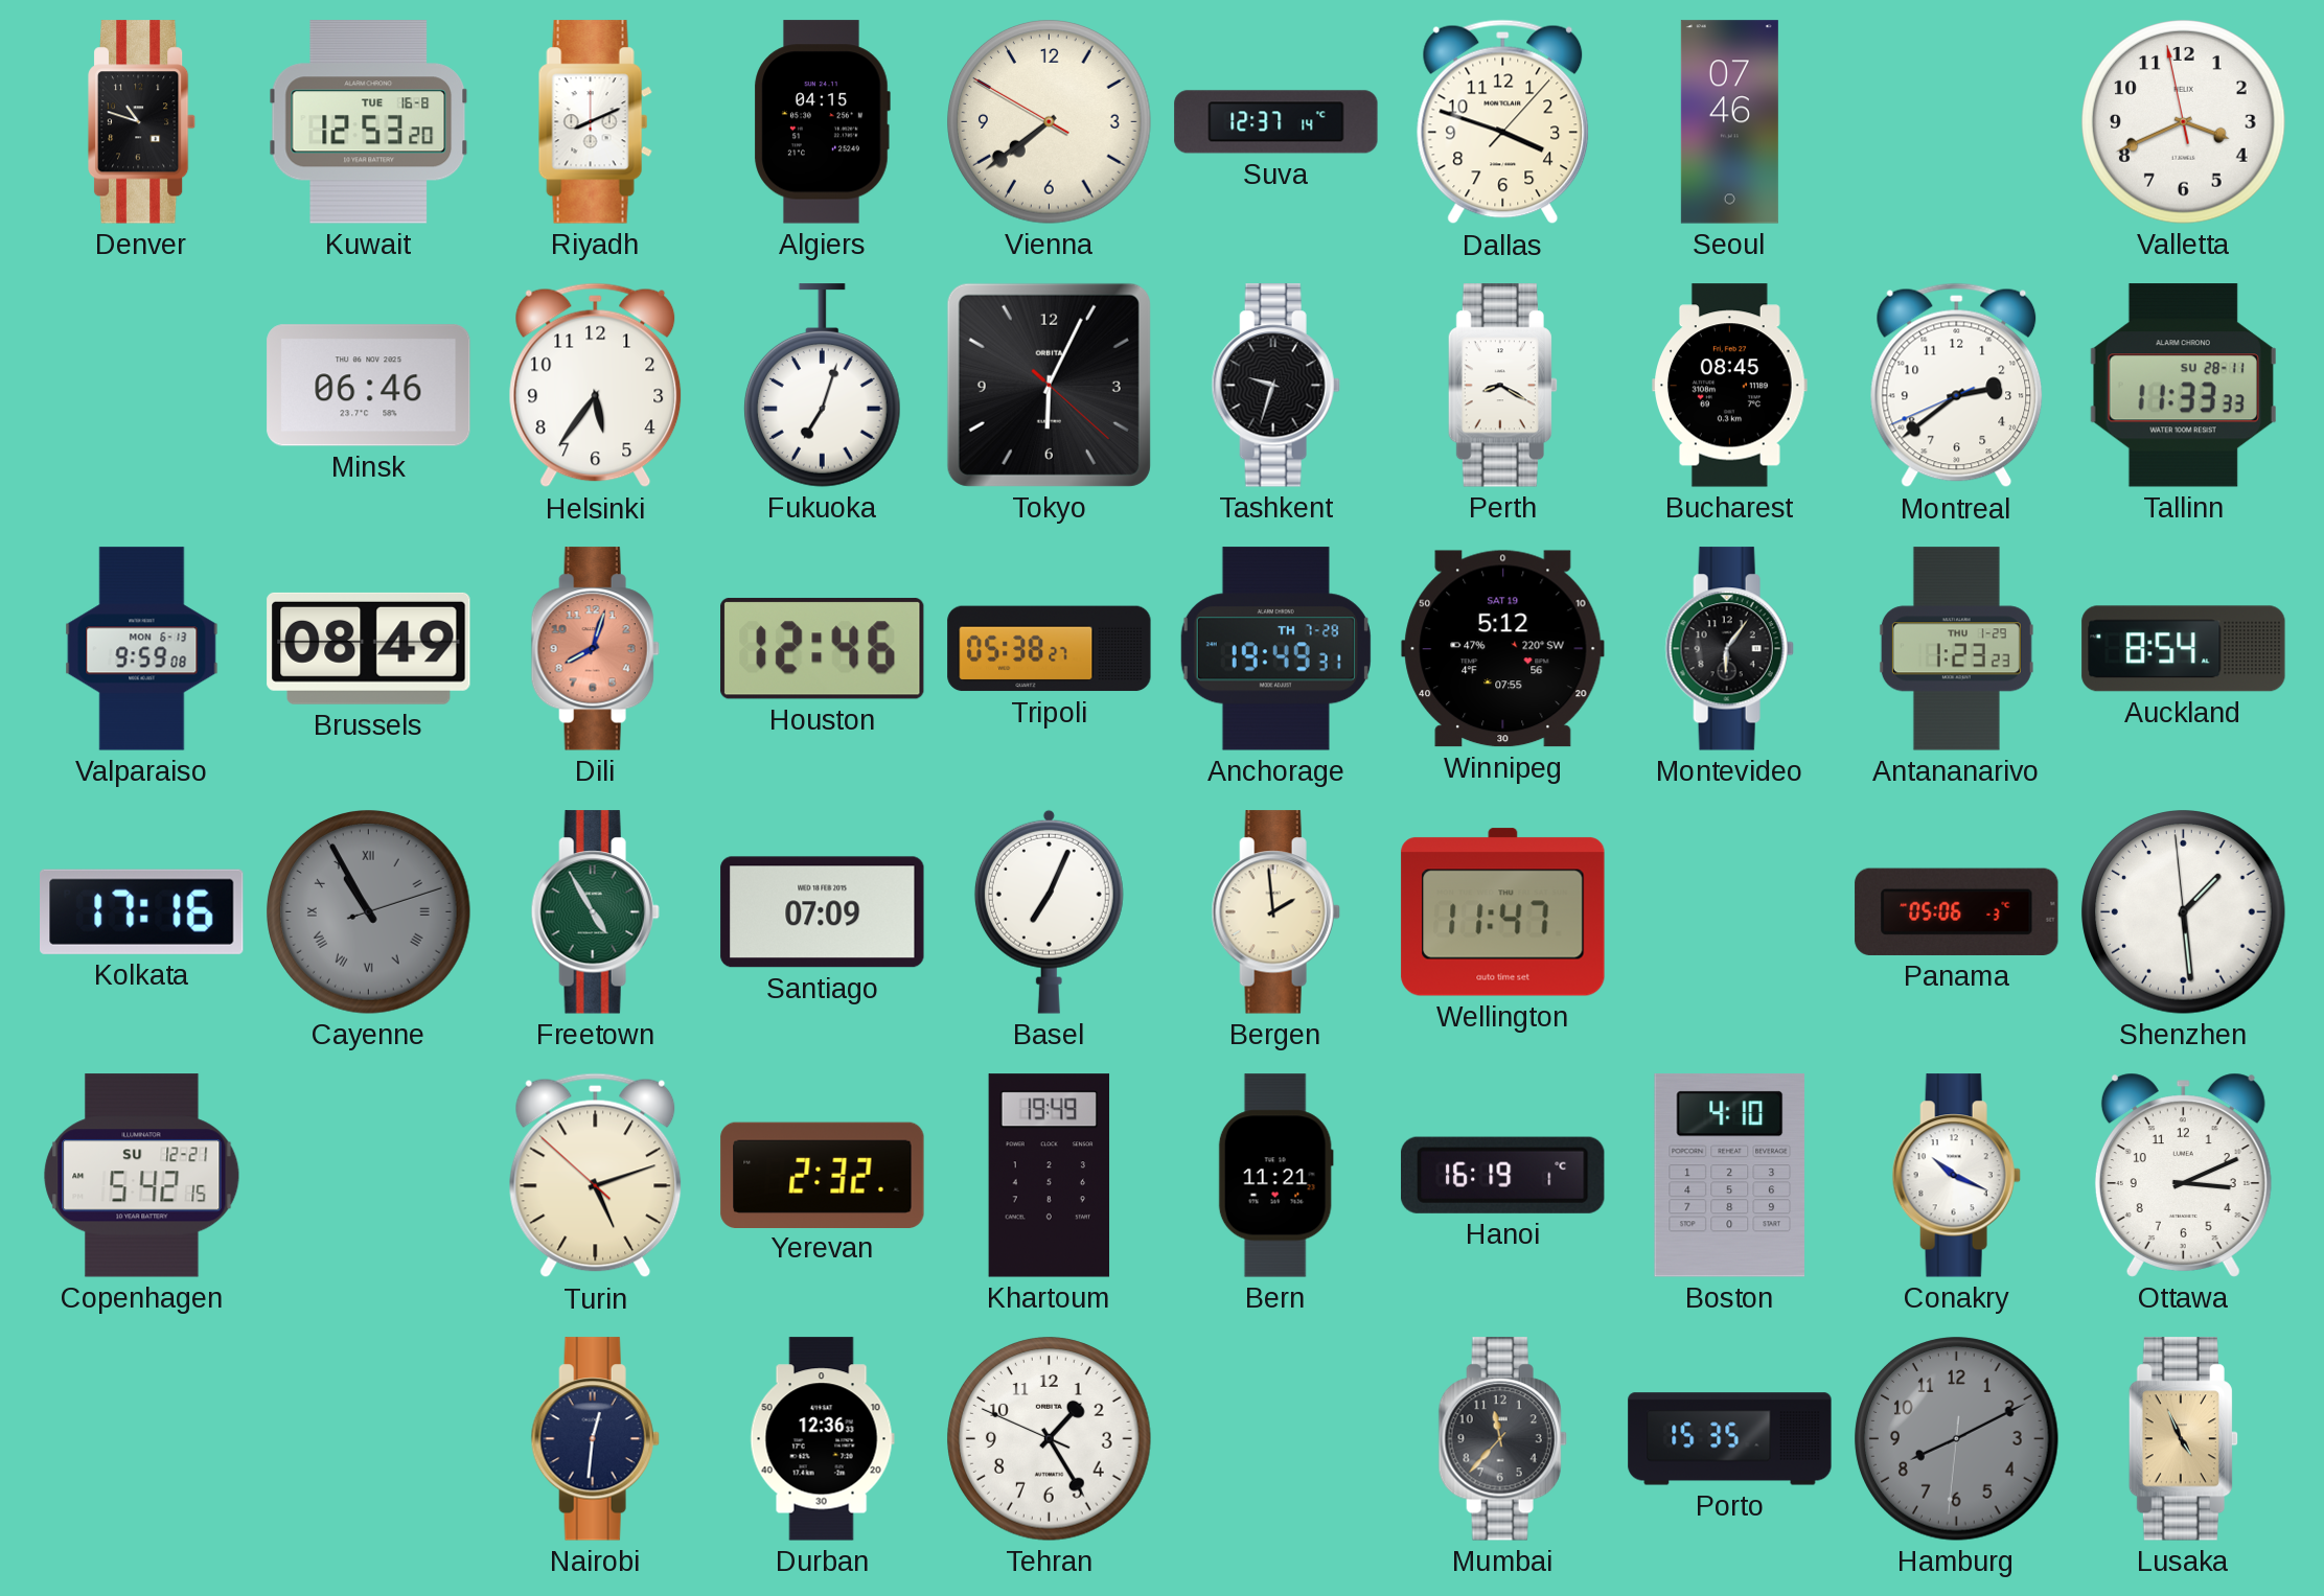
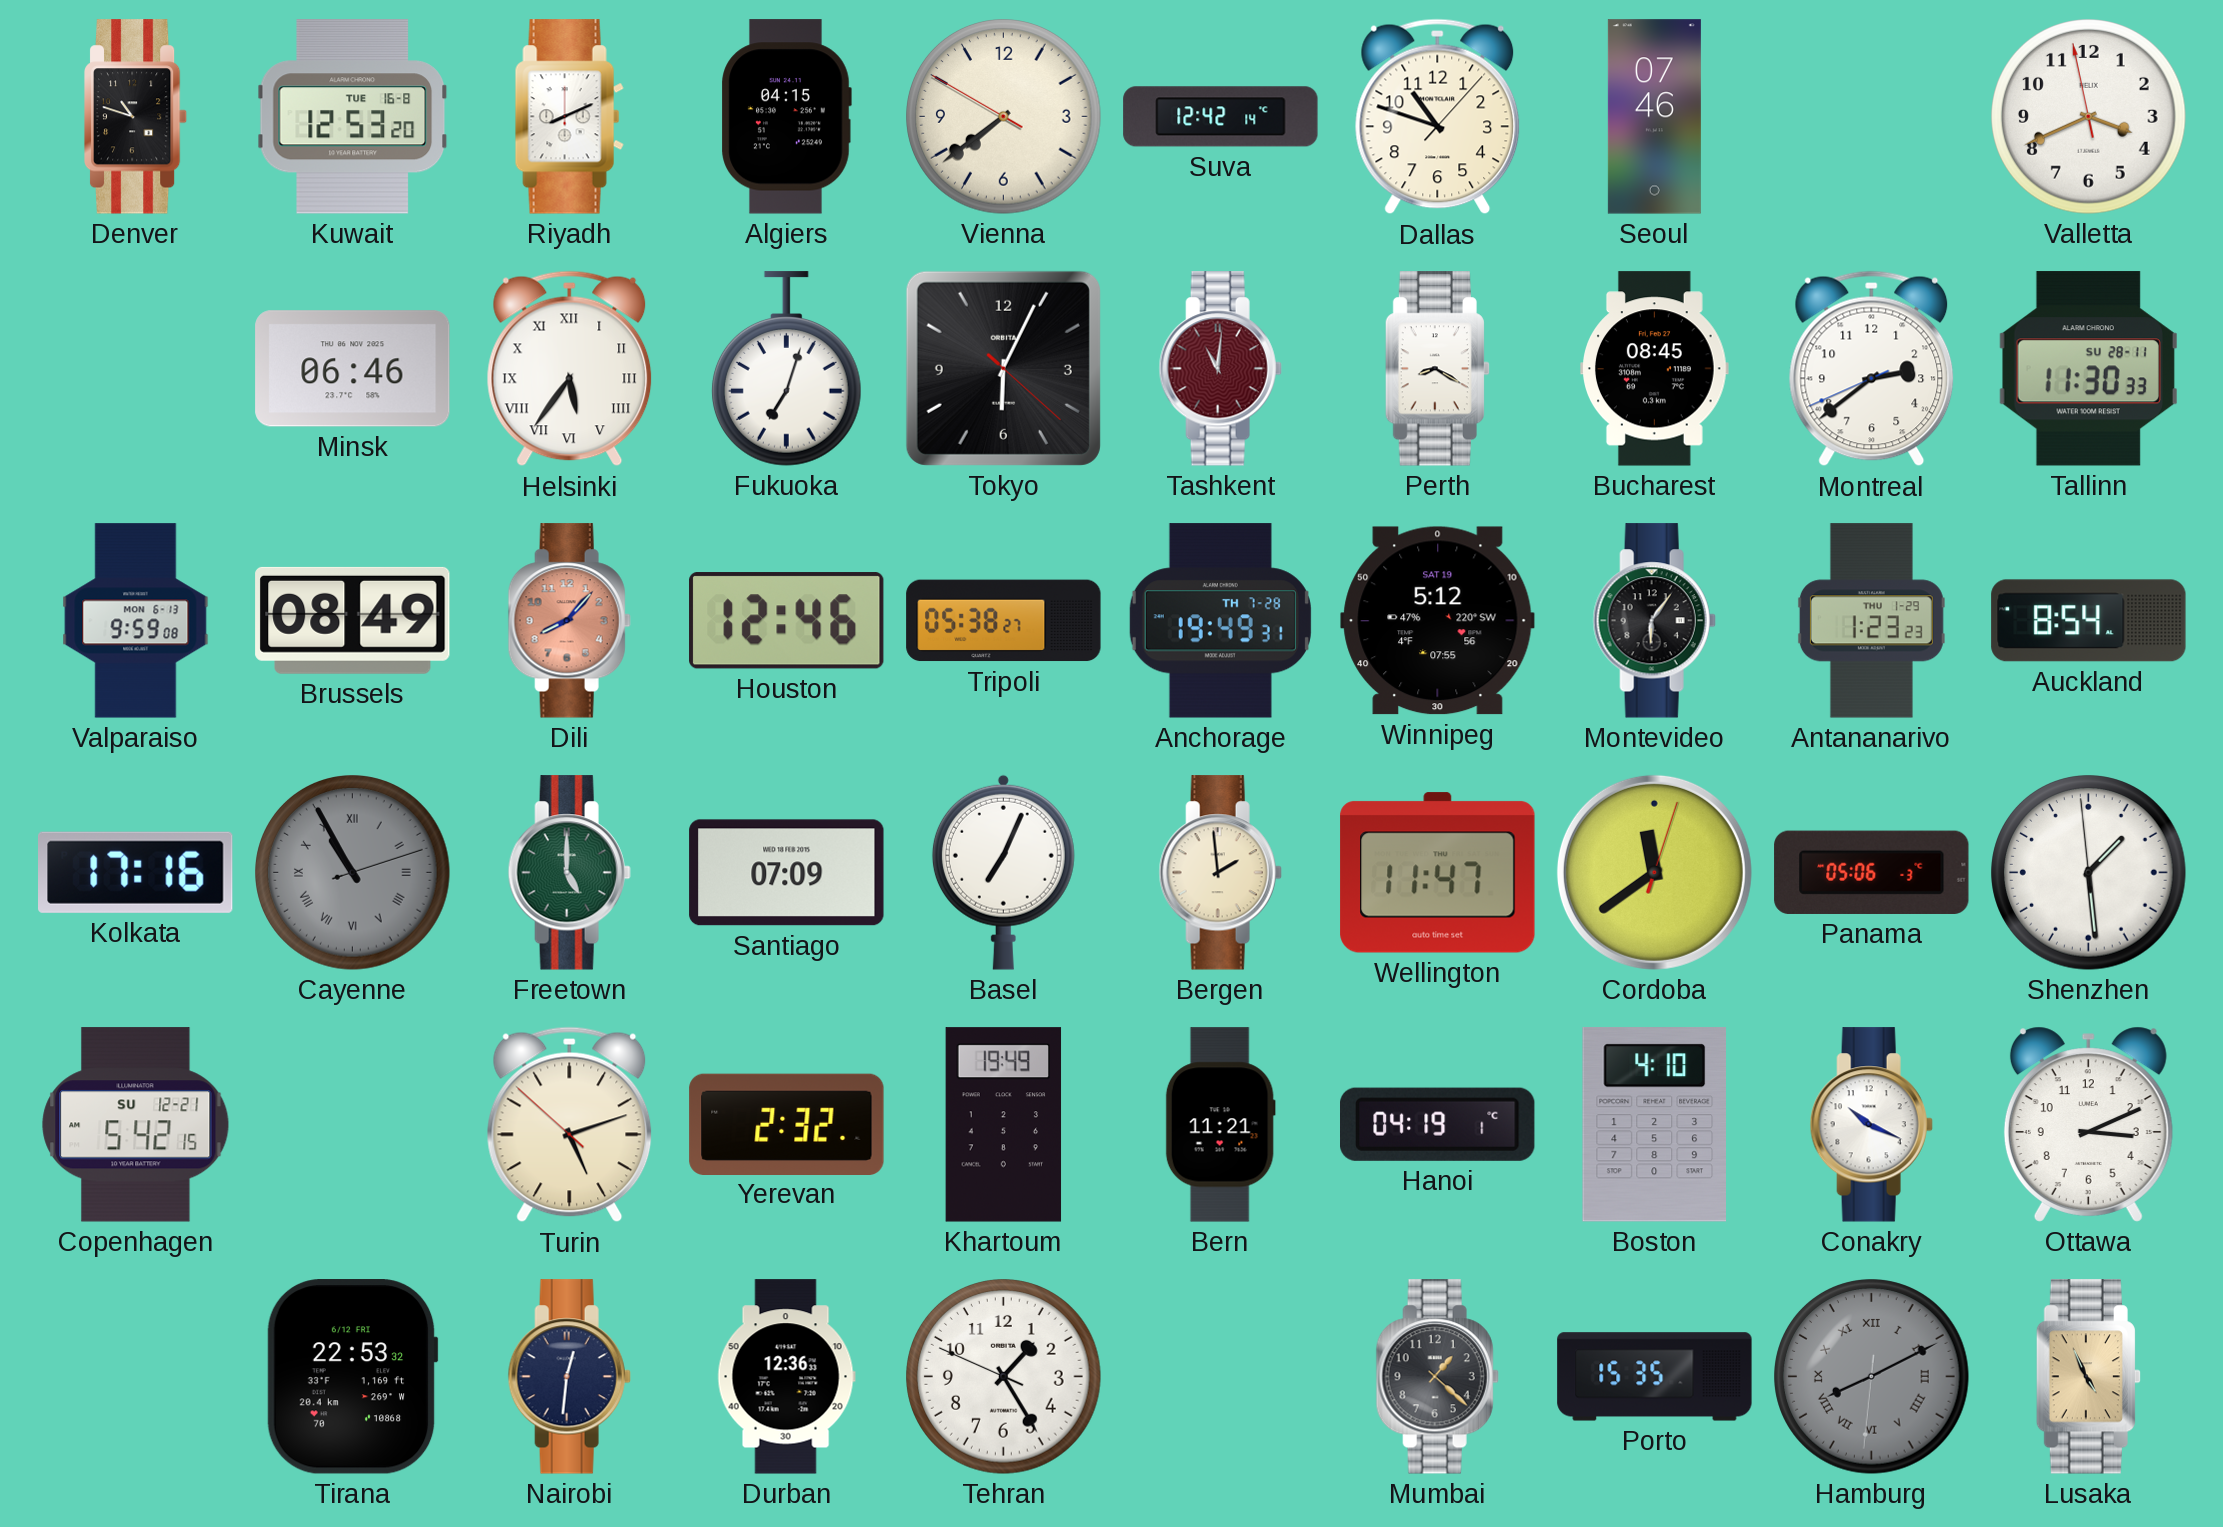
Suva: 12:37 -> 12:42 (1221, 117)
Dallas: 3:48 -> 10:48 (1438, 117)
Helsinki numerals: Arabic -> Roman (570, 369)
Tashkent: 9:33 -> 11:01 (1220, 369)
Tashkent dial: black -> burgundy (1220, 369)
Tallinn: 11:33 -> 11:30 (2088, 369)
Dili: 8:03 -> 8:07 (569, 621)
Freetown: 4:55 -> 5:00 (569, 873)
Cordoba: none -> 11:39 (1654, 872)
Hanoi: 16:19 -> 04:19 (1438, 1124)
Tirana: none -> 22:53 (352, 1377)
Mumbai: 11:37 -> 1:22 (1437, 1377)
Hamburg numerals: Arabic -> Roman (1872, 1377)
